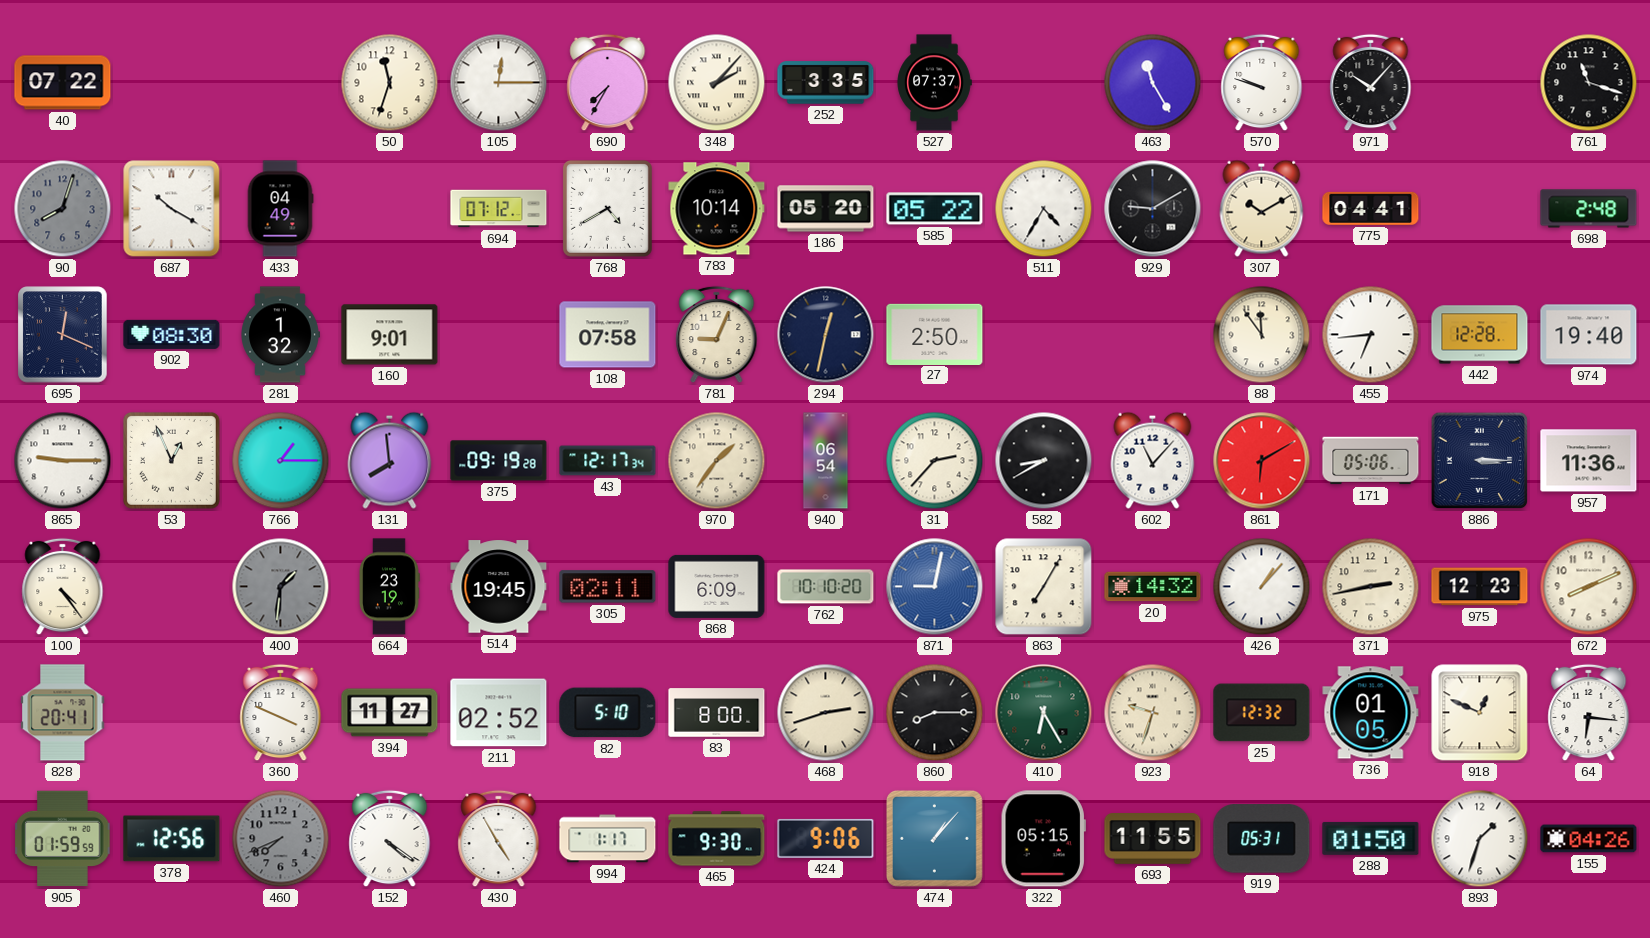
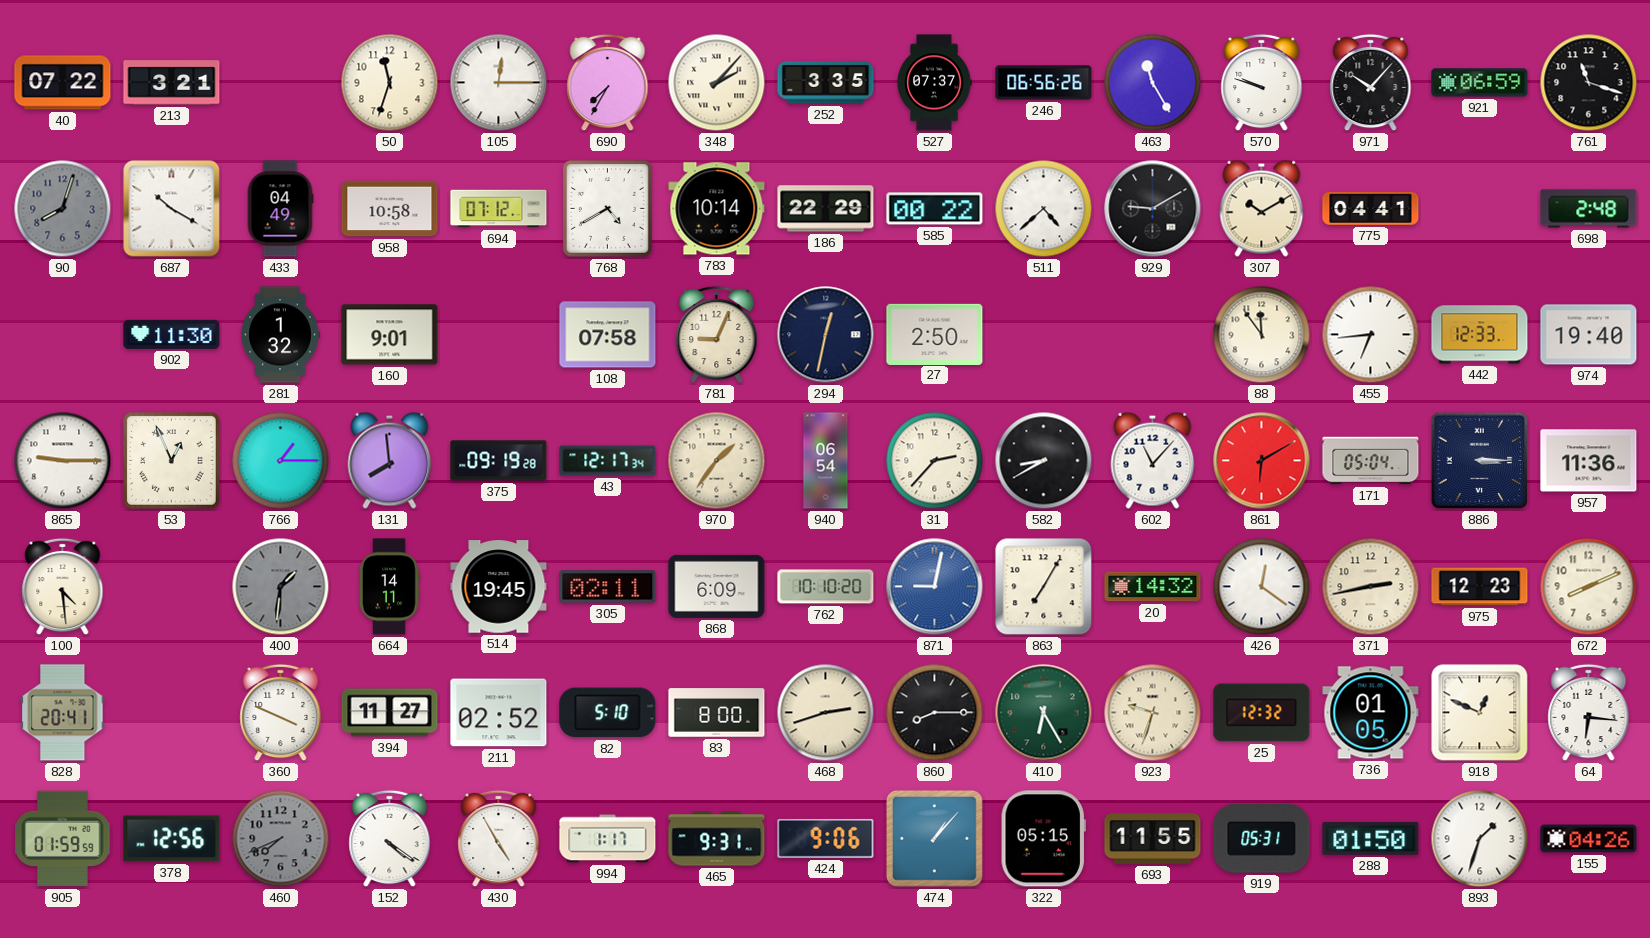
213: none -> 3:21 (172, 83)
246: none -> 06:56 (1044, 83)
921: none -> 06:59 (1480, 83)
958: none -> 10:58 (390, 209)
186: 05:20 -> 22:29 (826, 209)
585: 05:22 -> 00:22 (935, 209)
511: 4:35 -> 4:38 (1044, 209)
695: 12:19 -> none (63, 335)
902: 08:30 -> 11:30 (172, 334)
442: 12:28 -> 12:33 (1480, 335)
171: 05:06 -> 05:04 (1371, 461)
100: 4:24 -> 4:29 (63, 587)
664: 23:19 -> 14:11 (390, 587)
426: 1:07 -> 12:21 (1262, 587)
465: 9:30 -> 9:31 (717, 839)
